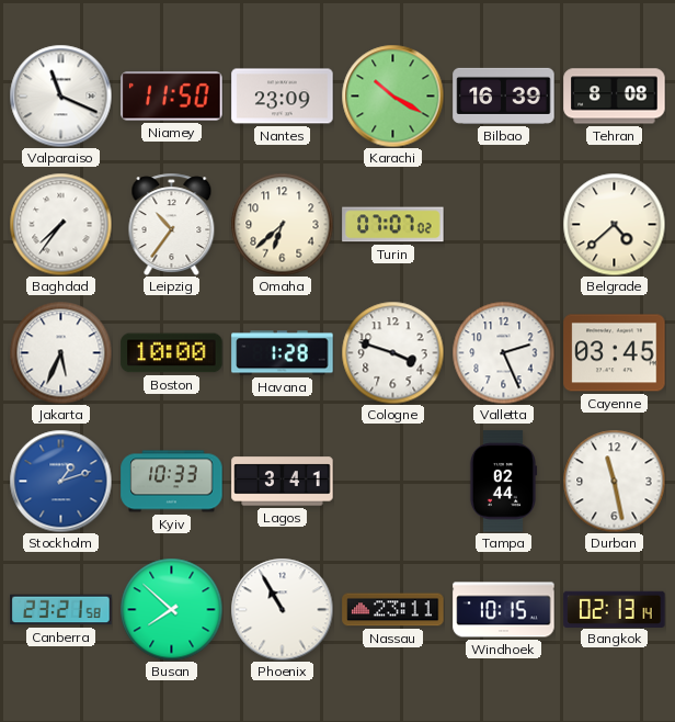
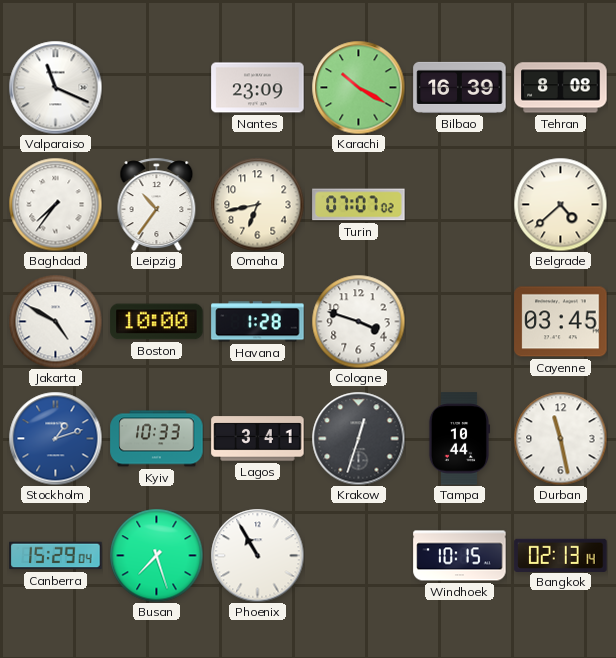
Niamey: 11:50 -> none (172, 97)
Omaha: 6:38 -> 6:43 (257, 204)
Jakarta: 5:34 -> 4:50 (55, 321)
Valletta: 2:26 -> none (503, 352)
Krakow: none -> 12:33 (358, 438)
Tampa: 02:44 -> 10:44 (459, 439)
Canberra: 23:21 -> 15:29 (56, 556)
Busan: 7:52 -> 7:27 (156, 555)
Nassau: 23:11 -> none (393, 610)
